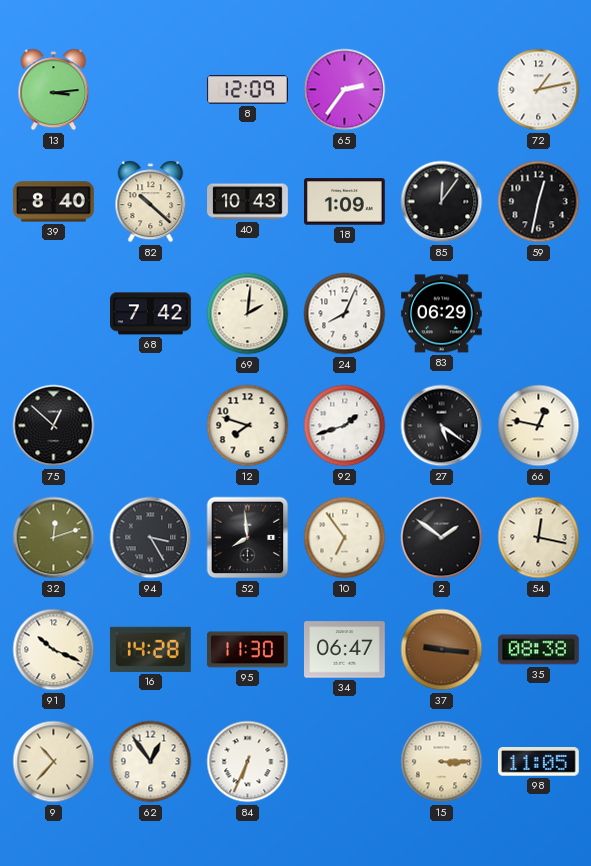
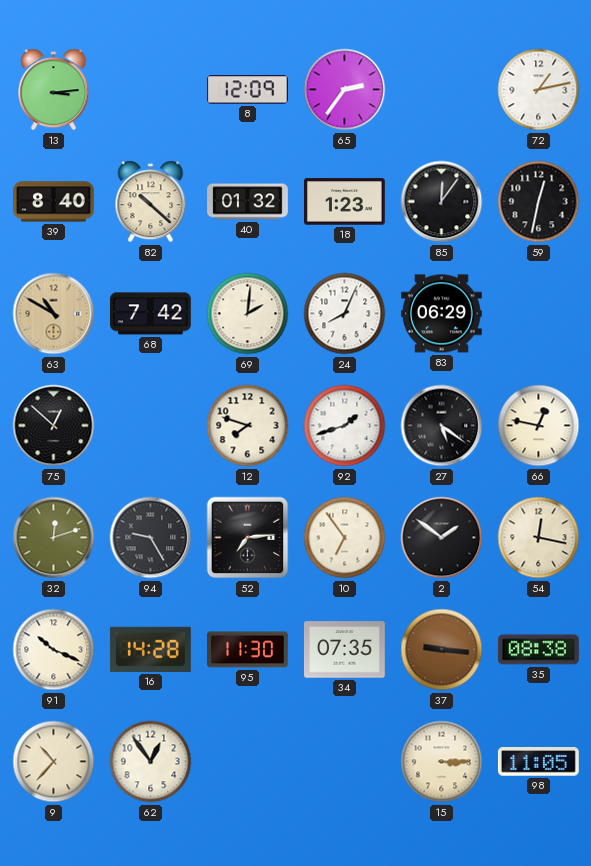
40: 10:43 -> 01:32 (248, 202)
18: 1:09 -> 1:23 (345, 202)
63: none -> 10:50 (54, 314)
94: 3:25 -> 9:25 (151, 538)
52: 7:59 -> 7:14 (248, 538)
34: 06:47 -> 07:35 (345, 650)
84: 6:34 -> none (248, 762)
